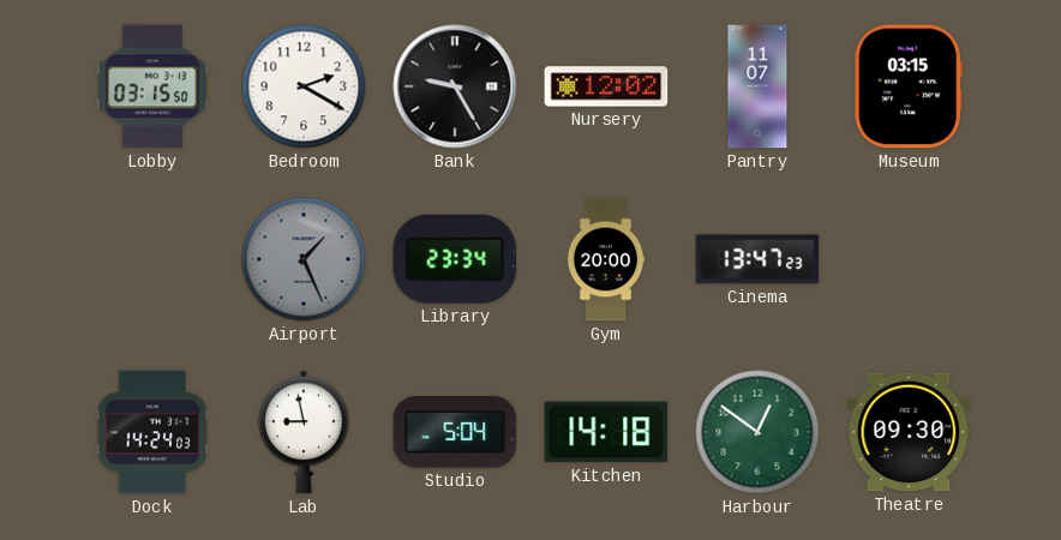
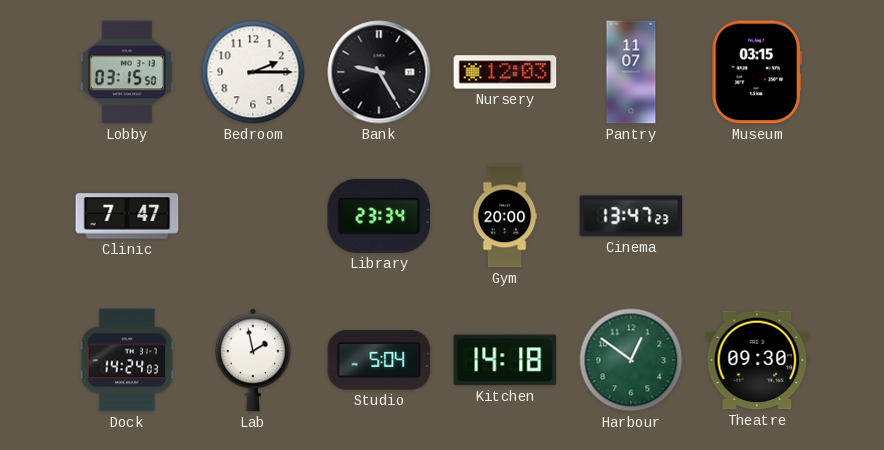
Bedroom: 2:20 -> 2:15 (253, 72)
Nursery: 12:02 -> 12:03 (505, 72)
Clinic: none -> 7:47 (127, 216)
Airport: 1:26 -> none (304, 259)
Lab: 8:58 -> 1:58 (254, 360)
